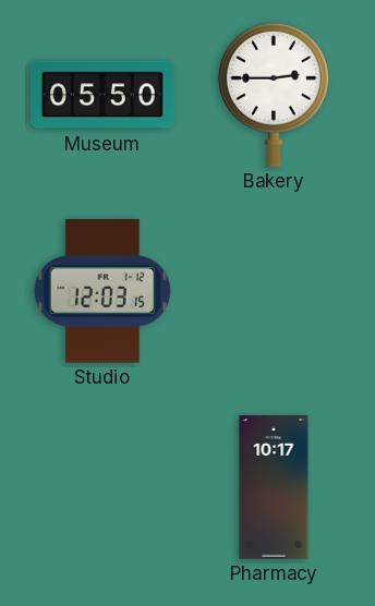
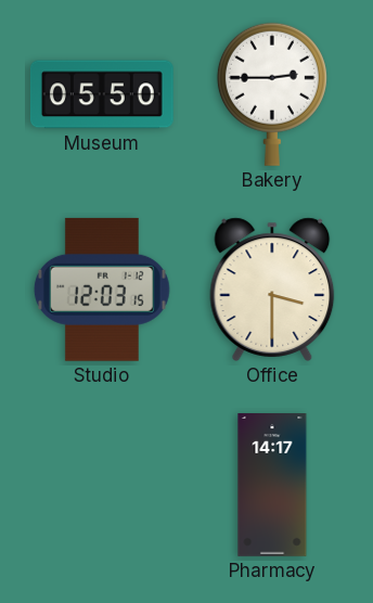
Office: none -> 3:30 (272, 290)
Pharmacy: 10:17 -> 14:17 (272, 486)
